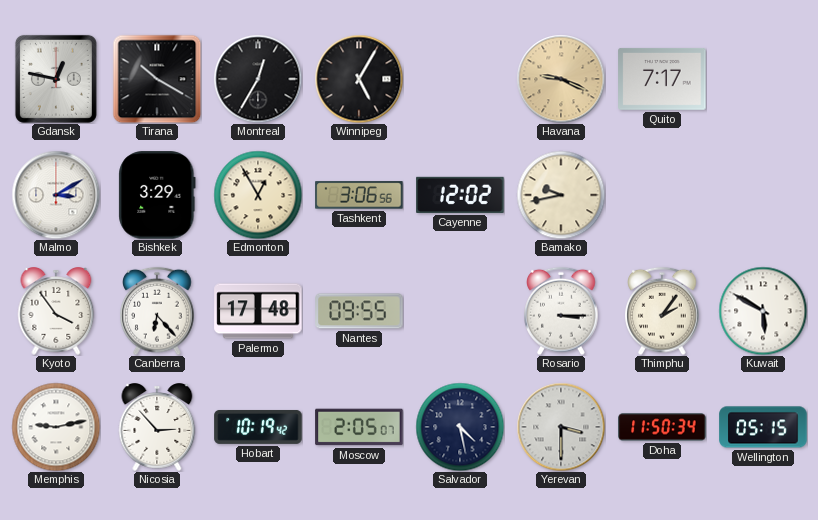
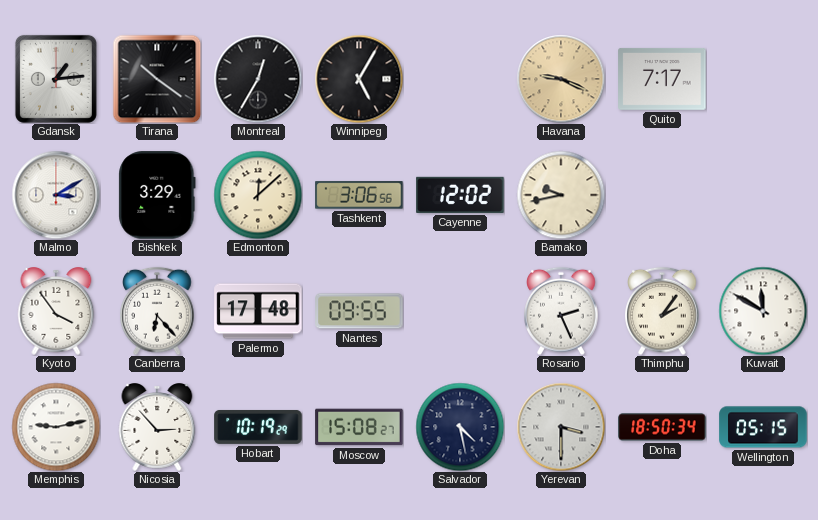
Gdansk: 12:47 -> 1:14 (56, 79)
Tirana: 10:20 -> 10:21 (157, 79)
Edmonton: 12:55 -> 12:08 (258, 195)
Rosario: 3:15 -> 2:26 (561, 311)
Kuwait: 5:50 -> 11:50 (763, 311)
Hobart: 10:19:42 -> 10:19:29 (258, 427)
Moscow: 2:05 -> 15:08 (359, 427)
Doha: 11:50 -> 18:50 (662, 427)
